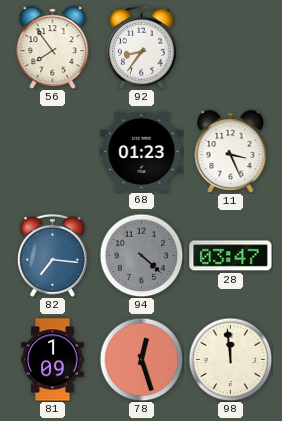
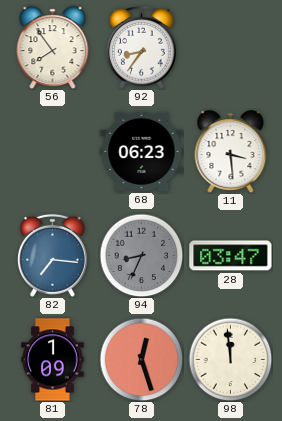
68: 01:23 -> 06:23 (142, 151)
11: 3:26 -> 3:29 (231, 152)
94: 4:22 -> 8:34 (141, 255)
